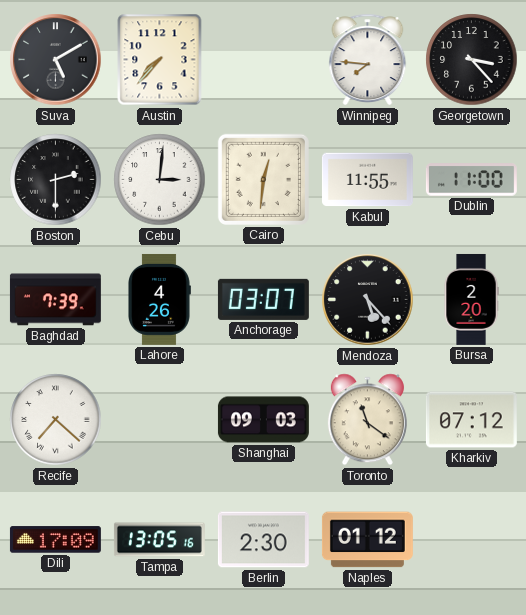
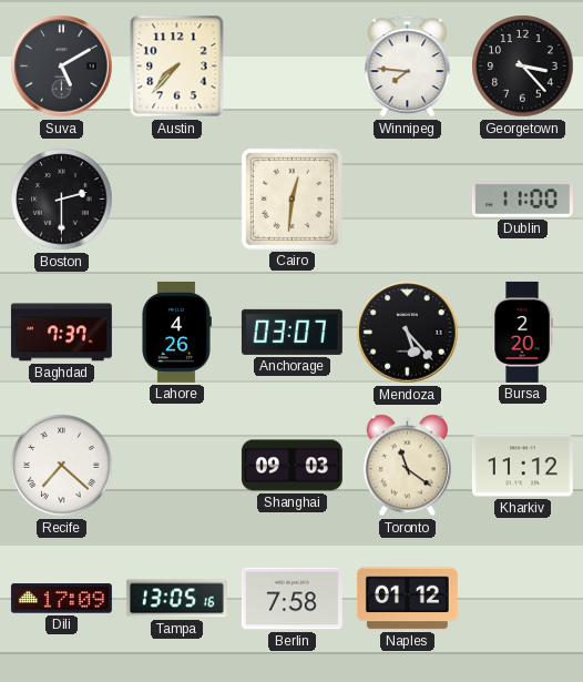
Cebu: 3:01 -> none (160, 180)
Kabul: 11:55 -> none (367, 180)
Baghdad: 7:39 -> 7:37 (61, 333)
Kharkiv: 07:12 -> 11:12 (522, 466)
Berlin: 2:30 -> 7:58 (291, 599)
